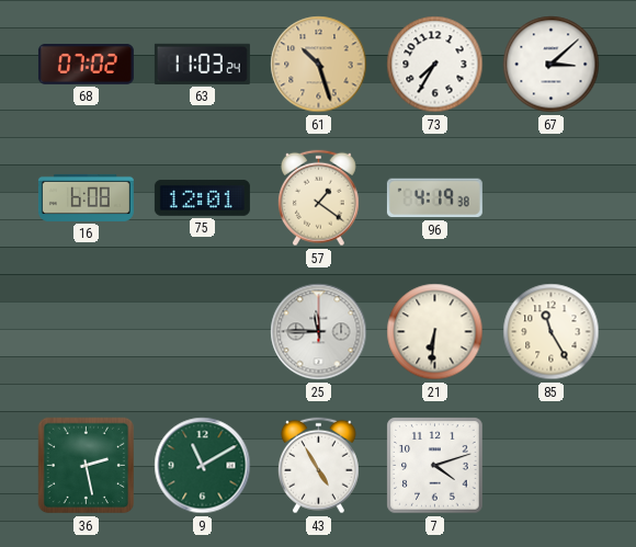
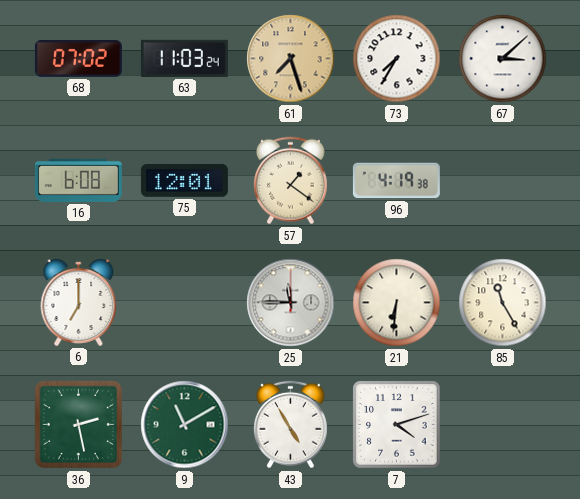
61: 10:27 -> 7:27 (291, 59)
6: none -> 7:00 (79, 303)
